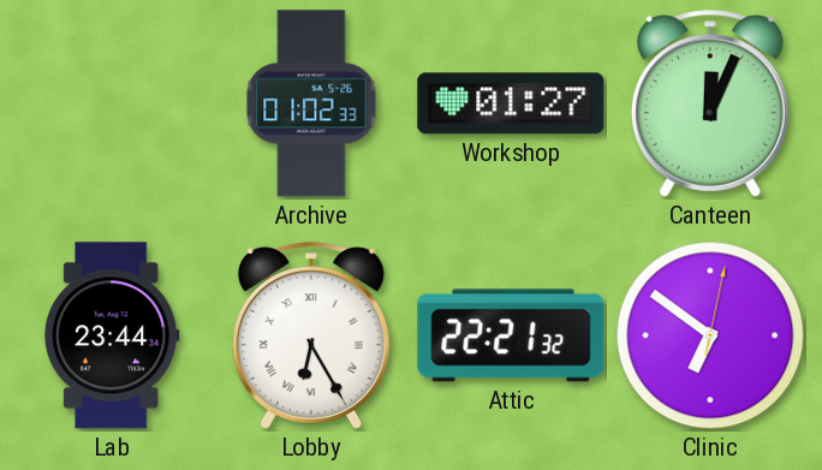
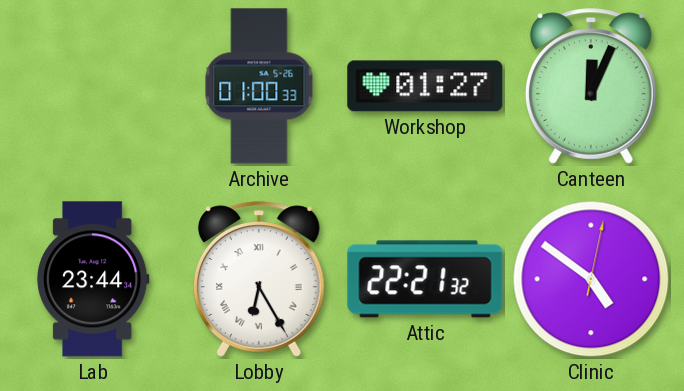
Archive: 01:02 -> 01:00 (259, 86)
Clinic: 6:51 -> 4:51 (591, 279)
